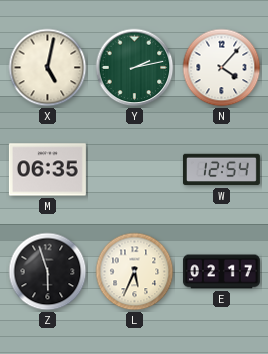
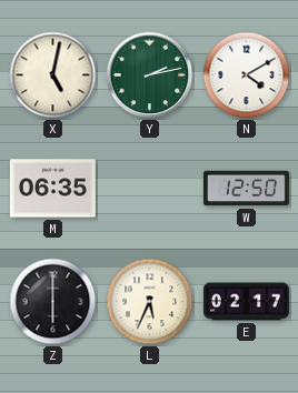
N: 4:07 -> 4:10 (247, 75)
W: 12:54 -> 12:50 (246, 189)
Z: 5:57 -> 6:00 (53, 302)
